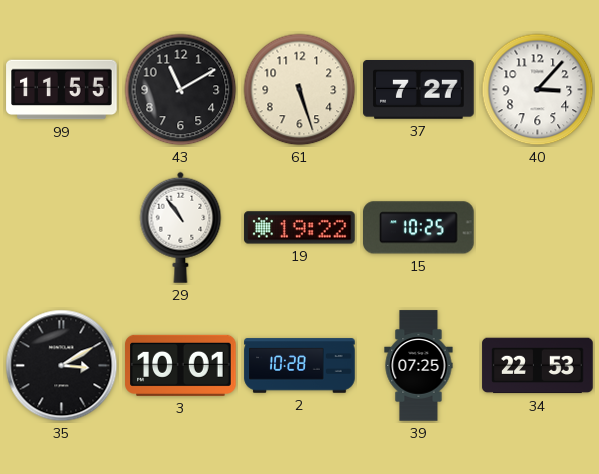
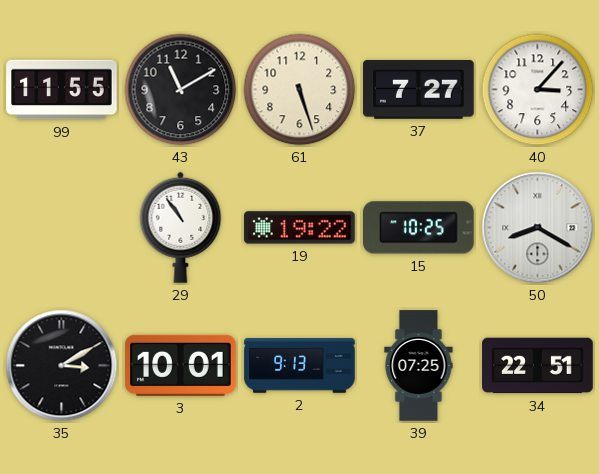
50: none -> 8:20 (538, 228)
2: 10:28 -> 9:13 (300, 366)
34: 22:53 -> 22:51 (538, 366)
